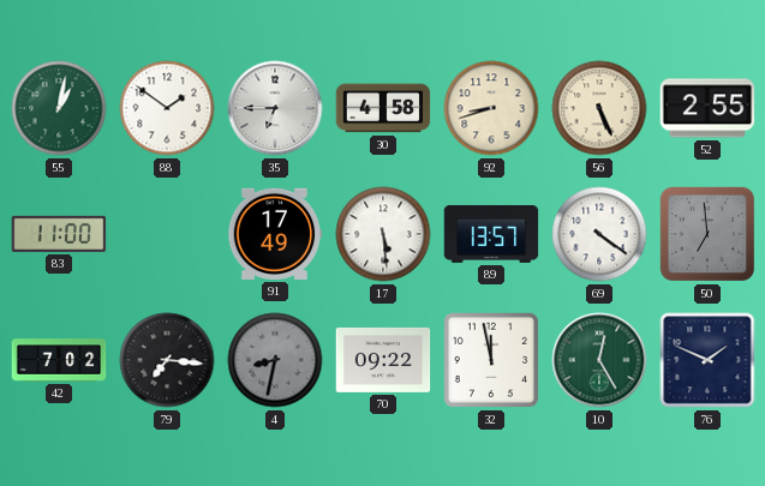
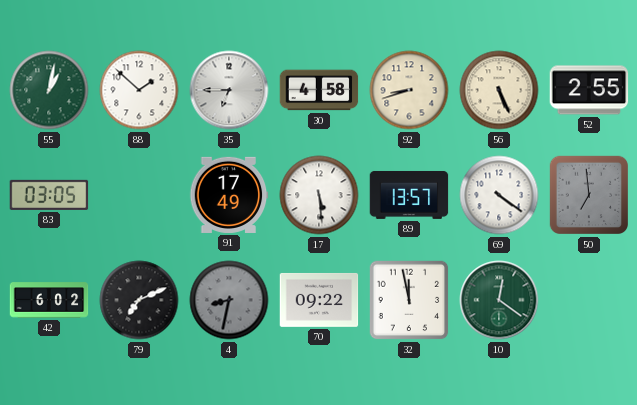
88: 1:51 -> 1:52 (139, 90)
83: 11:00 -> 03:05 (49, 195)
42: 7:02 -> 6:02 (49, 300)
79: 7:16 -> 7:11 (139, 300)
10: 12:25 -> 12:21 (499, 300)
76: 1:49 -> none (707, 360)
